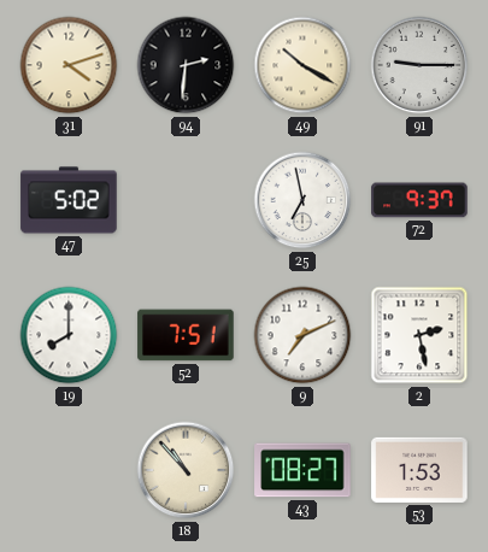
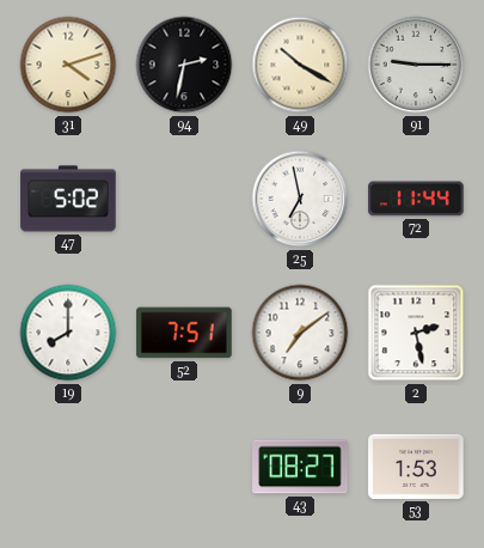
94: 2:31 -> 2:32 (184, 65)
72: 9:37 -> 11:44 (416, 199)
9: 7:11 -> 7:09 (300, 333)
18: 10:53 -> none (186, 470)
